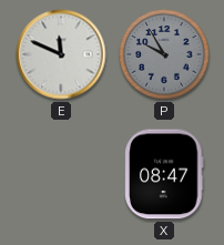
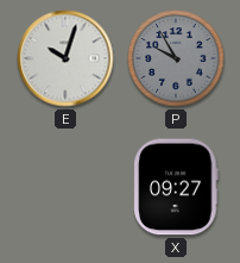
E: 11:49 -> 10:03 (65, 58)
X: 08:47 -> 09:27 (176, 187)
